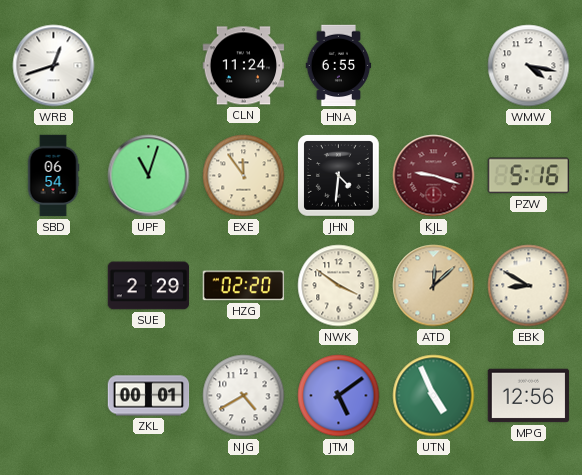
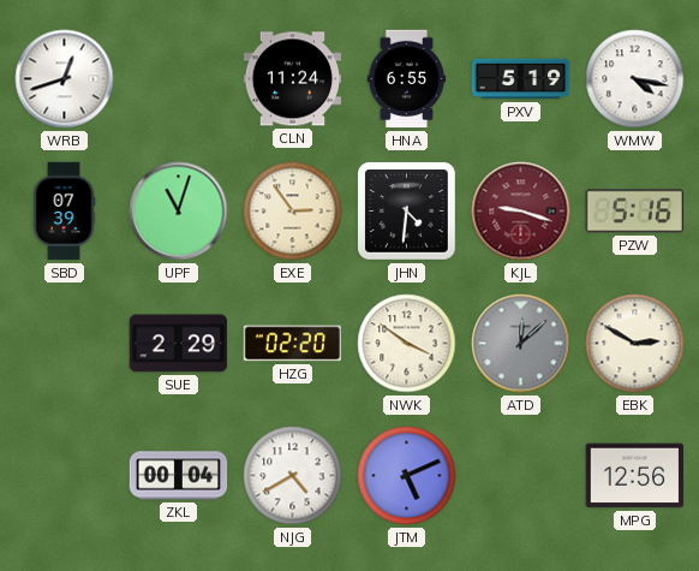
PXV: none -> 5:19 (521, 79)
SBD: 06:54 -> 07:39 (64, 212)
EXE: 11:54 -> 2:54 (293, 212)
ATD dial: champagne -> grey (521, 344)
EBK: 8:50 -> 2:50 (635, 344)
ZKL: 00:01 -> 00:04 (179, 476)
JTM: 5:09 -> 5:11 (407, 476)
UTN: 4:56 -> none (434, 396)
